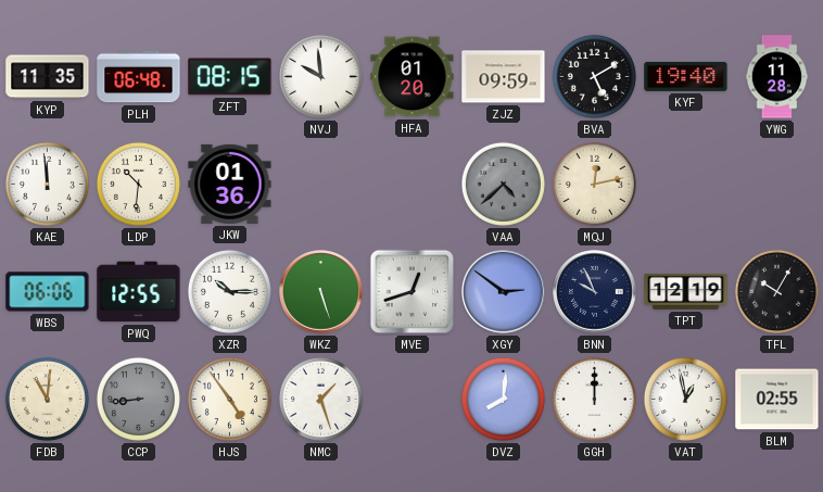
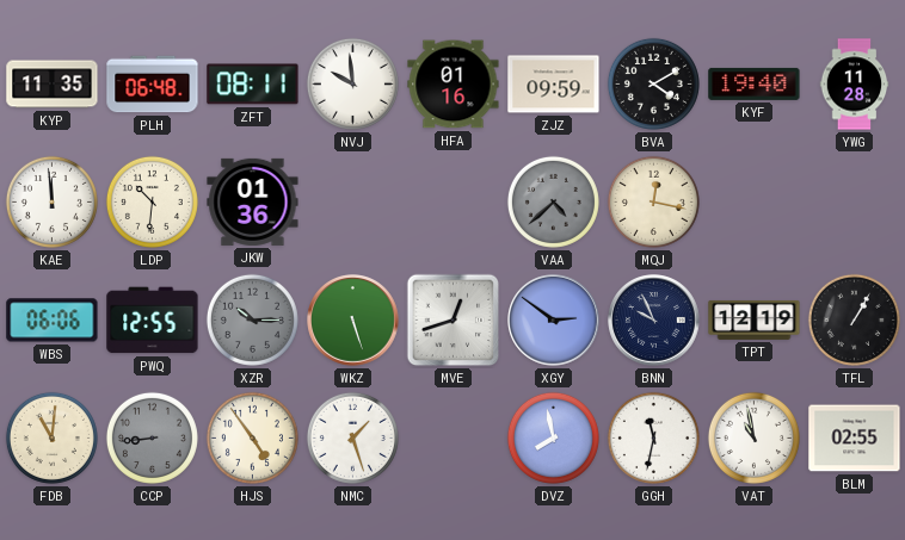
ZFT: 08:15 -> 08:11 (253, 85)
HFA: 01:20 -> 01:16 (454, 85)
BVA: 5:10 -> 4:10 (653, 83)
MQJ: 12:13 -> 12:17 (653, 201)
XZR dial: white -> grey (252, 319)
TFL: 10:05 -> 1:05 (854, 319)
DVZ: 8:01 -> 7:58 (553, 437)
GGH: 12:00 -> 11:32 (653, 437)
VAT: 12:58 -> 10:58 (753, 437)
